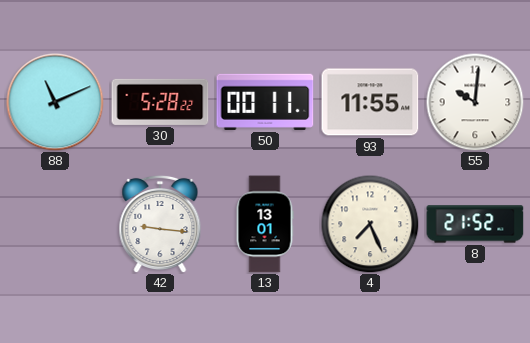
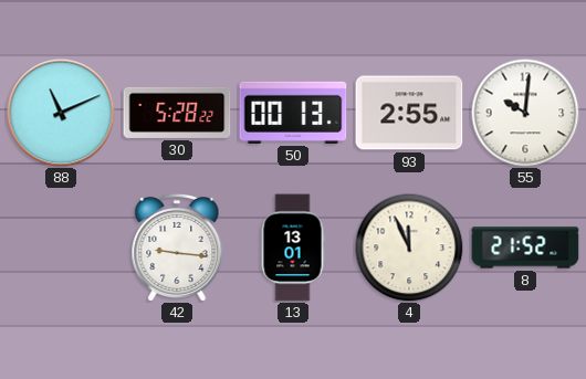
50: 00:11 -> 00:13 (293, 113)
93: 11:55 -> 2:55 (409, 113)
4: 7:26 -> 11:56 (409, 248)
